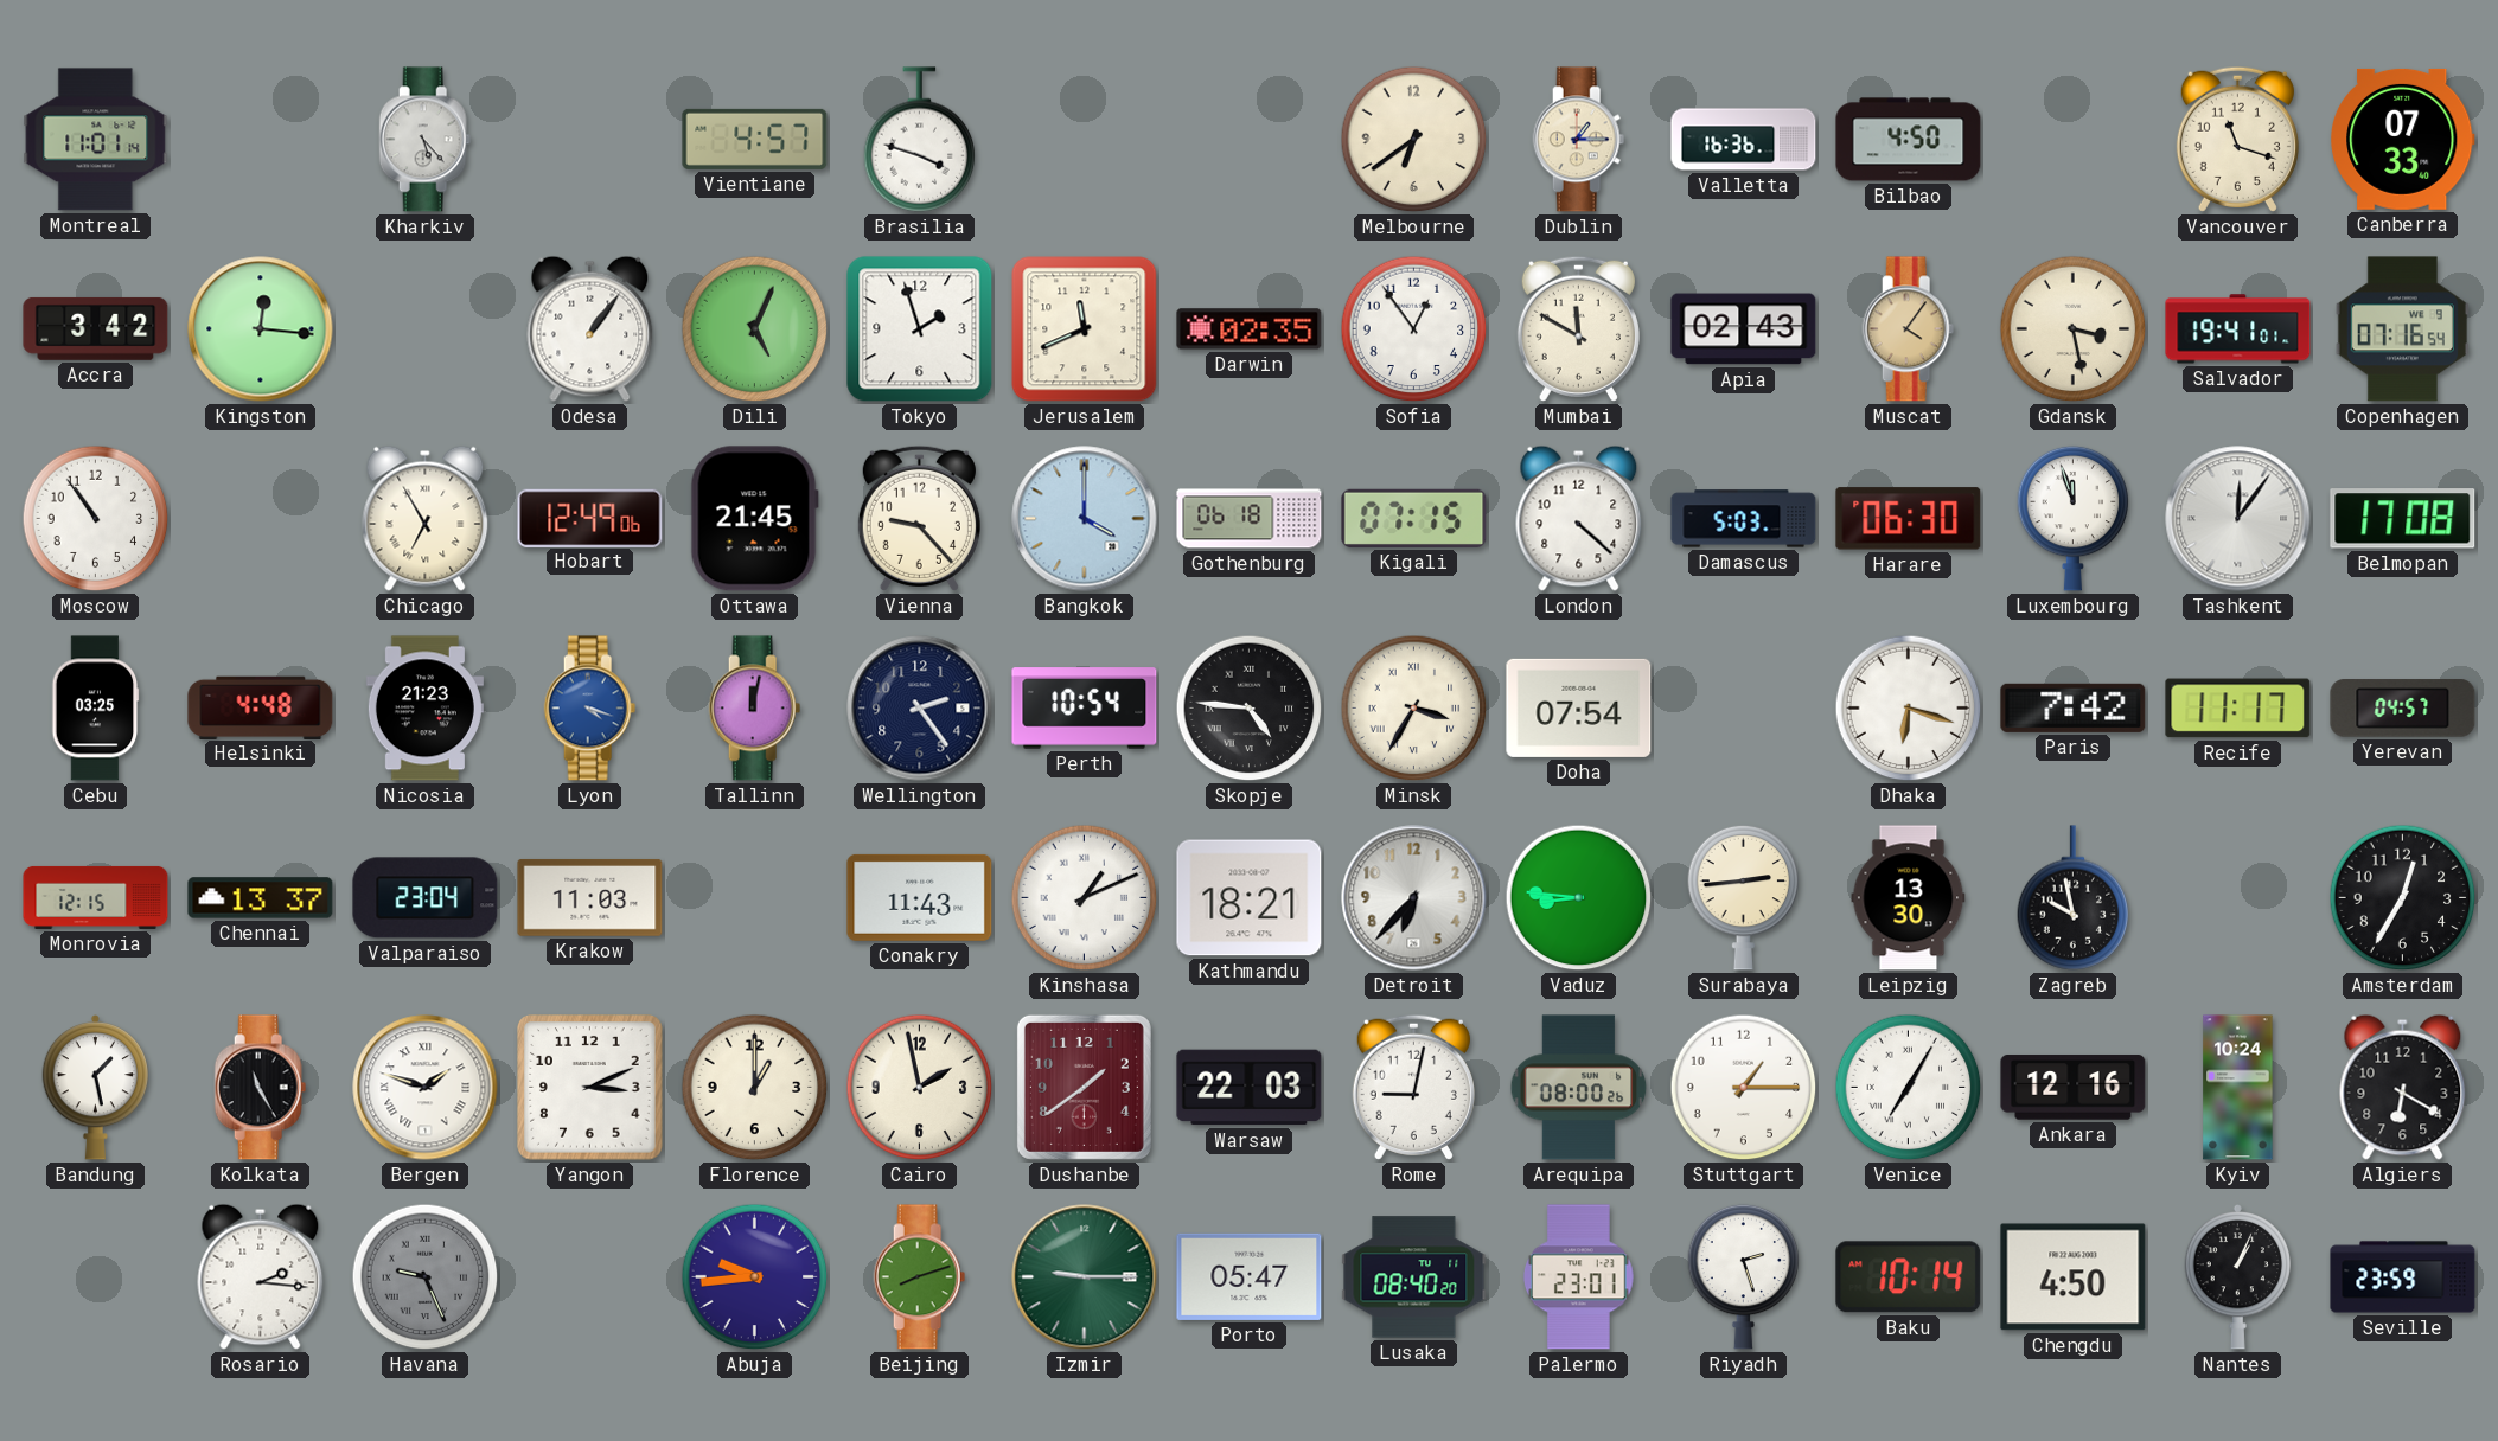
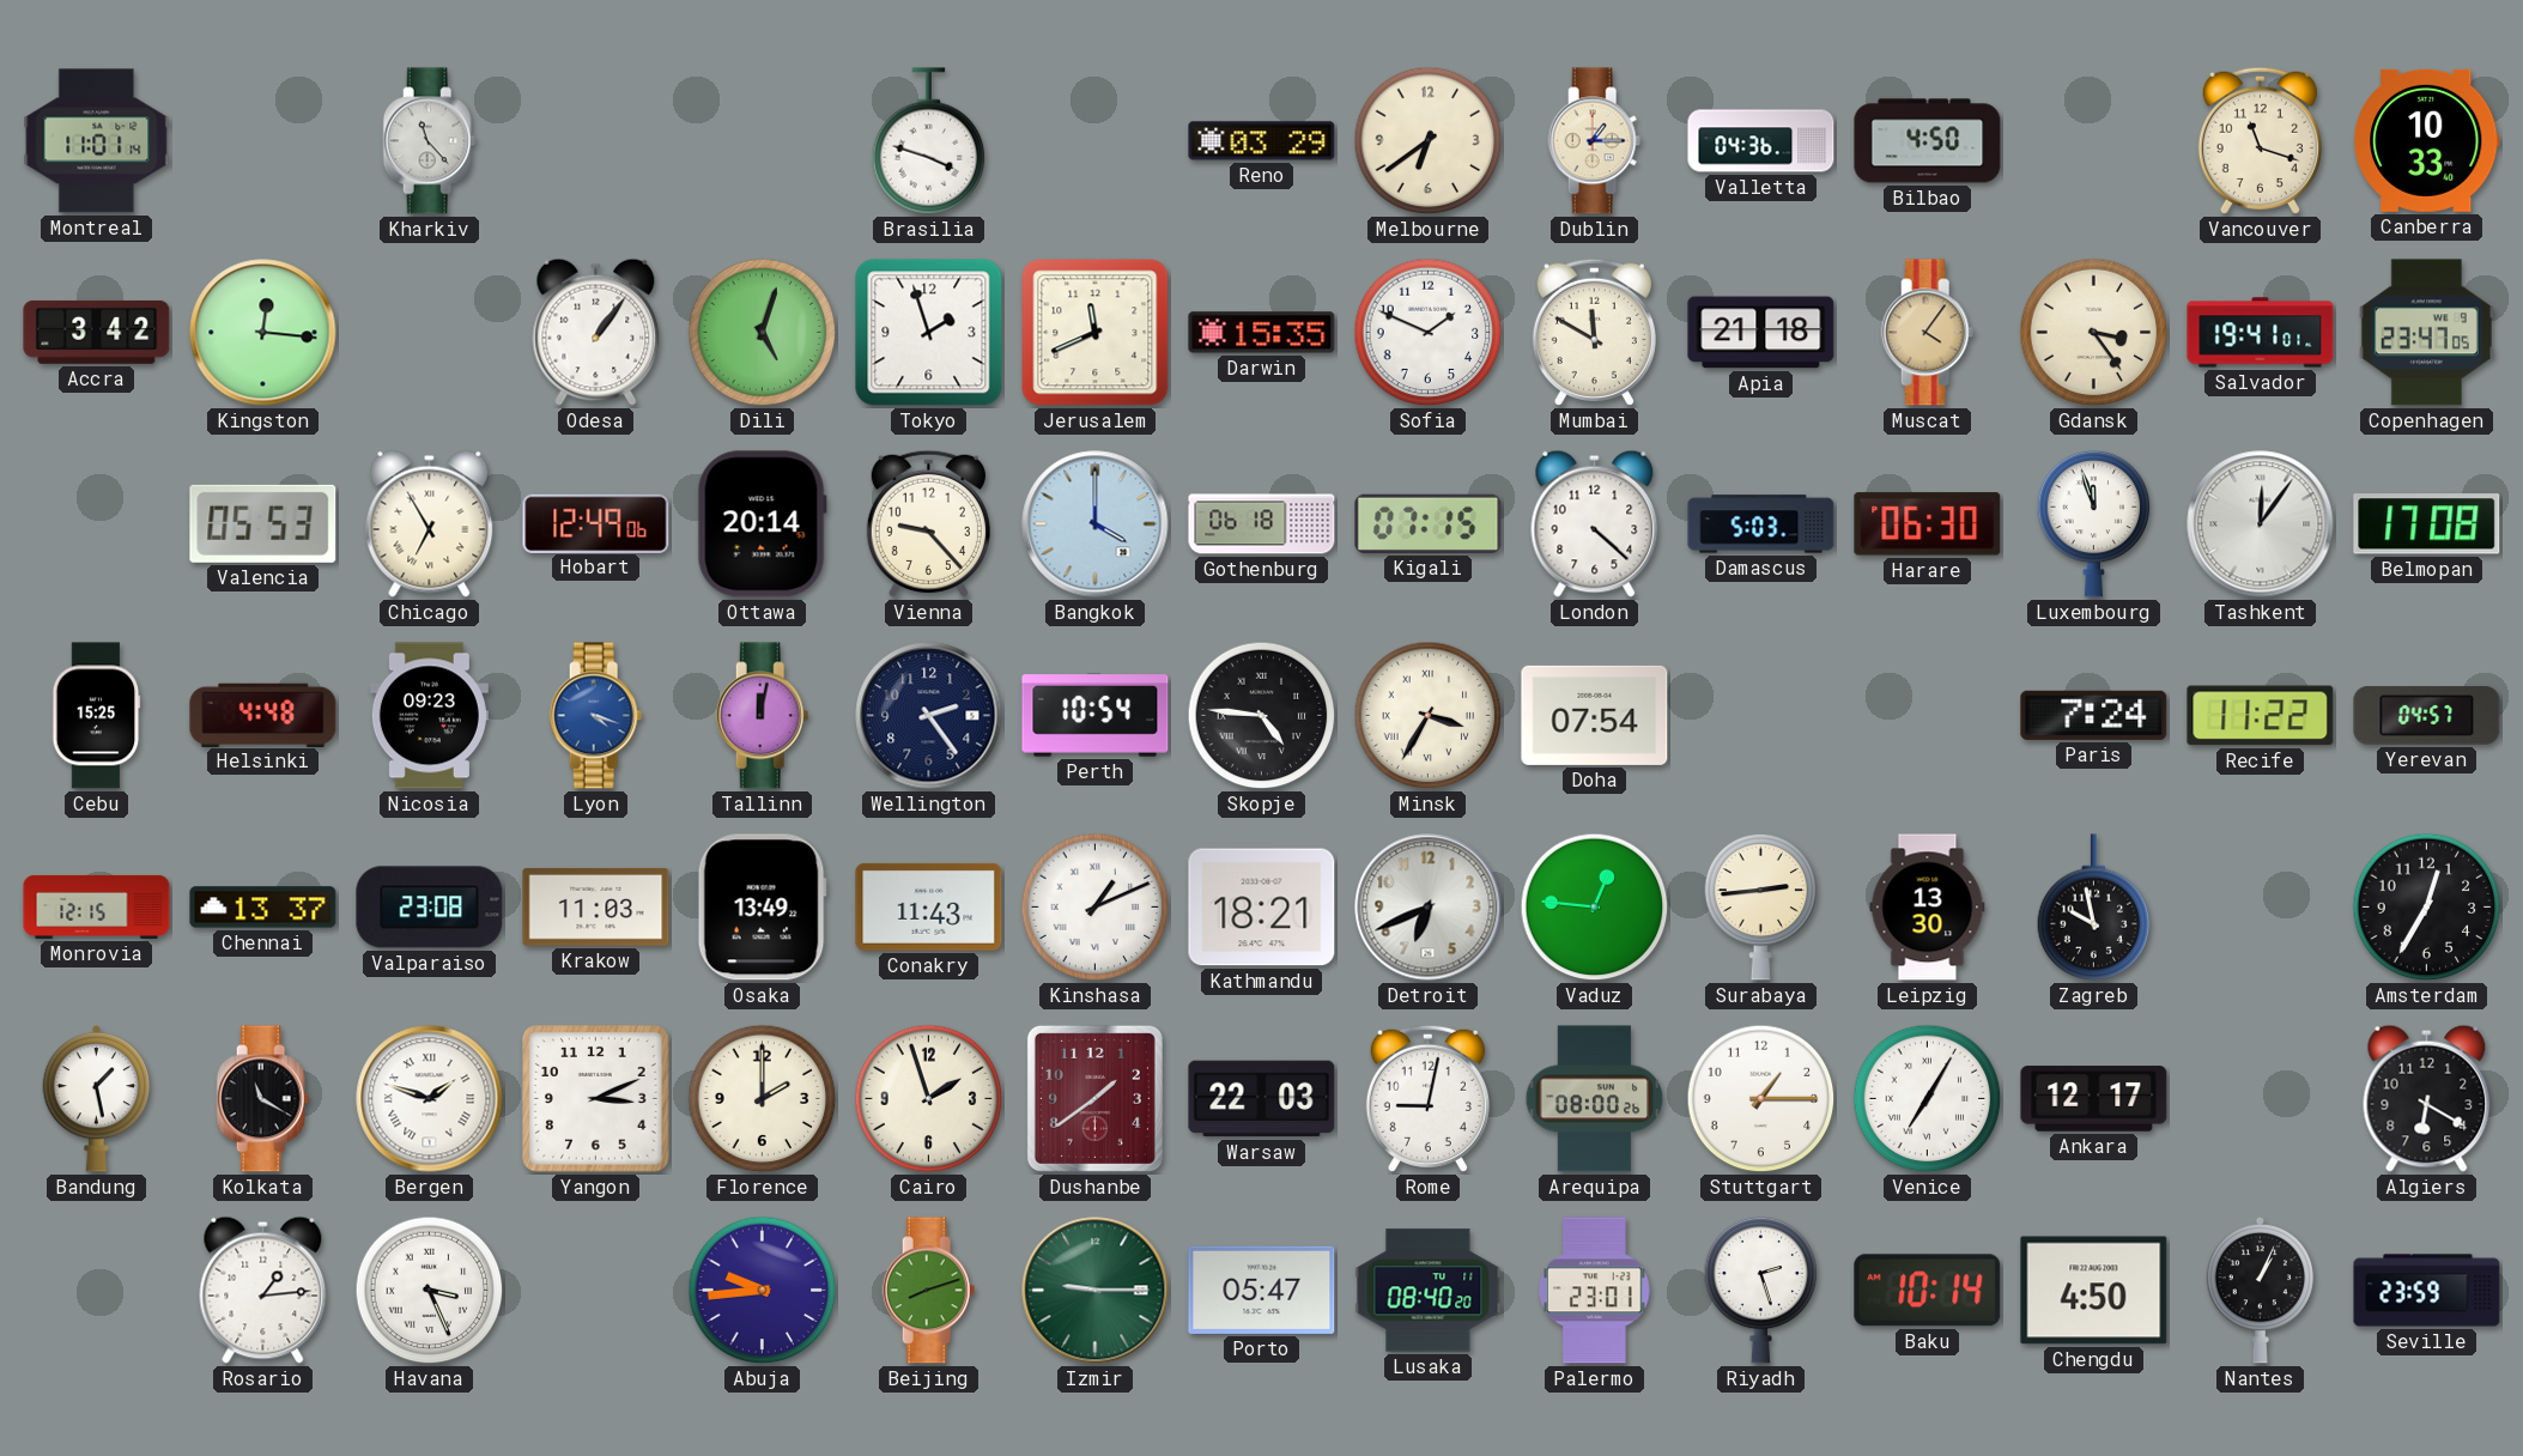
Kharkiv: 5:23 -> 11:23 (430, 141)
Vientiane: 4:57 -> none (755, 139)
Reno: none -> 03:29 (1262, 141)
Valletta: 16:36 -> 04:36 (1761, 141)
Canberra: 07:33 -> 10:33 (2427, 140)
Dili: 5:04 -> 5:03 (763, 333)
Darwin: 02:35 -> 15:35 (1262, 333)
Sofia: 12:54 -> 1:49 (1429, 333)
Apia: 02:43 -> 21:18 (1761, 333)
Gdansk: 3:28 -> 3:24 (2094, 333)
Copenhagen: 07:16 -> 23:47 (2426, 333)
Moscow: 10:54 -> none (96, 519)
Valencia: none -> 05:53 (263, 523)
Ottawa: 21:45 -> 20:14 (762, 524)
Cebu: 03:25 -> 15:25 (97, 716)
Nicosia: 21:23 -> 09:23 (429, 716)
Dhaka: 6:18 -> none (1909, 709)
Paris: 7:42 -> 7:24 (2094, 715)
Recife: 11:17 -> 11:22 (2261, 716)
Valparaiso: 23:04 -> 23:08 (430, 908)
Osaka: none -> 13:49 (762, 908)
Detroit: 6:37 -> 6:41 (1429, 908)
Vaduz: 8:46 -> 12:46 (1595, 908)
Kolkata: 11:25 -> 11:20 (263, 1099)
Florence: 1:00 -> 2:00 (763, 1099)
Cairo: 1:58 -> 1:57 (929, 1099)
Ankara: 12:16 -> 12:17 (2094, 1099)
Kyiv: 10:24 -> none (2238, 1088)
Rosario: 2:16 -> 1:14 (263, 1290)
Havana: 9:26 -> 3:26 (430, 1291)
Havana dial: grey -> white (430, 1291)
